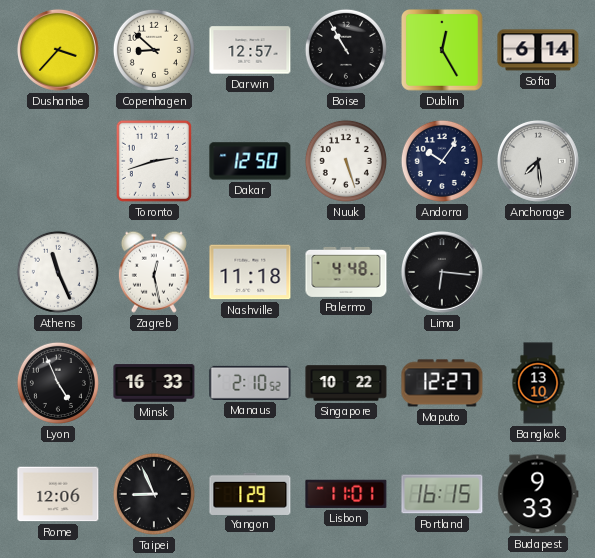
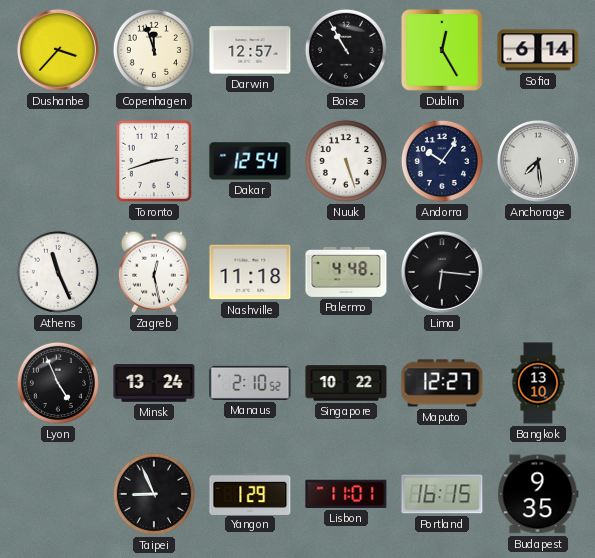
Copenhagen: 8:52 -> 11:57 (154, 50)
Dakar: 12:50 -> 12:54 (250, 161)
Minsk: 16:33 -> 13:24 (154, 383)
Rome: 12:06 -> none (58, 494)
Budapest: 9:33 -> 9:35 (538, 494)
